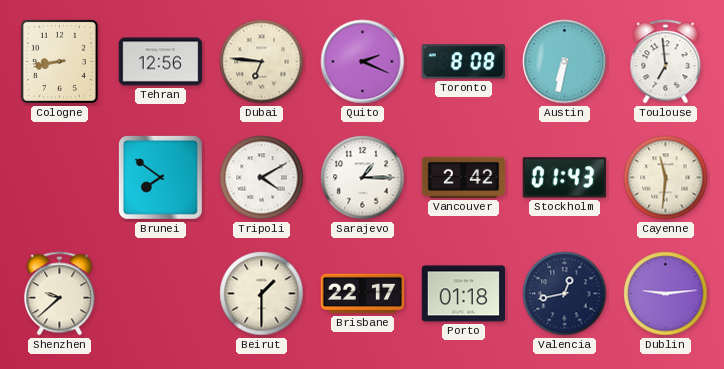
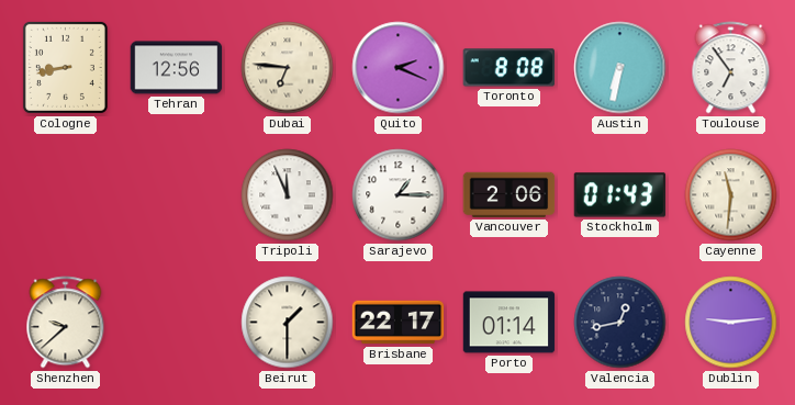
Toulouse: 6:59 -> 6:54 (731, 68)
Brunei: 7:51 -> none (160, 177)
Tripoli: 4:10 -> 11:56 (288, 195)
Vancouver: 2:42 -> 2:06 (510, 194)
Porto: 01:18 -> 01:14 (510, 323)
